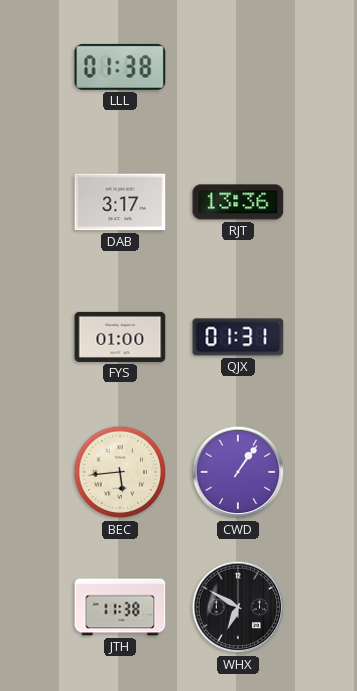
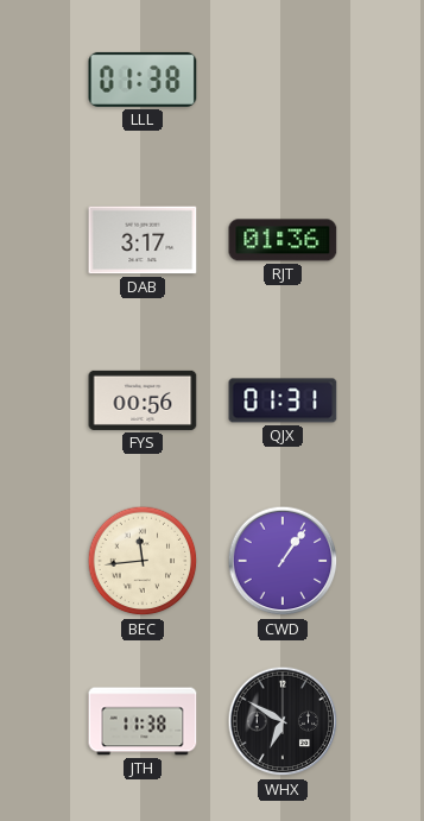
RJT: 13:36 -> 01:36 (283, 240)
FYS: 01:00 -> 00:56 (143, 400)
BEC: 5:44 -> 11:44 (143, 561)
